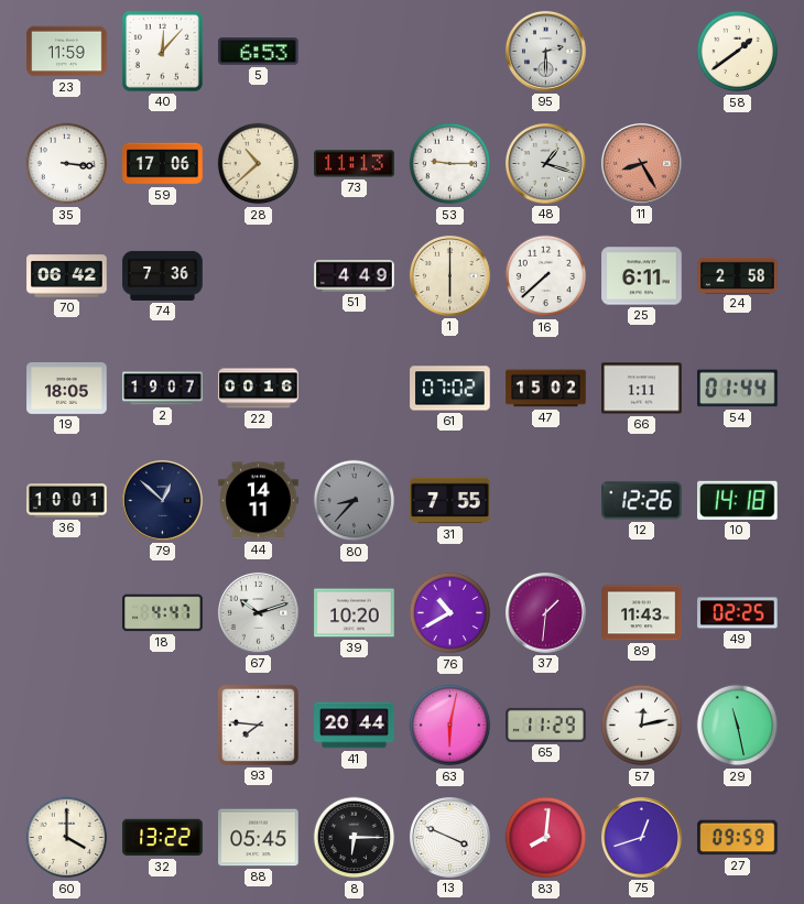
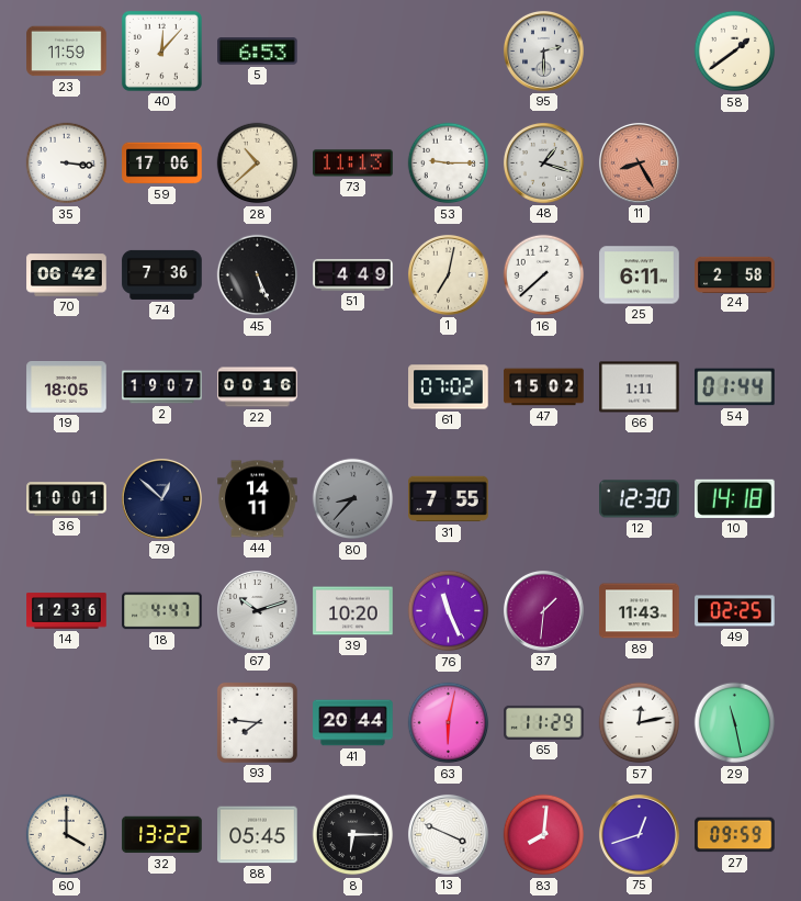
45: none -> 5:26 (258, 275)
1: 6:00 -> 7:02 (448, 274)
12: 12:26 -> 12:30 (640, 499)
14: none -> 12:36 (67, 611)
76: 10:40 -> 11:26 (449, 611)
